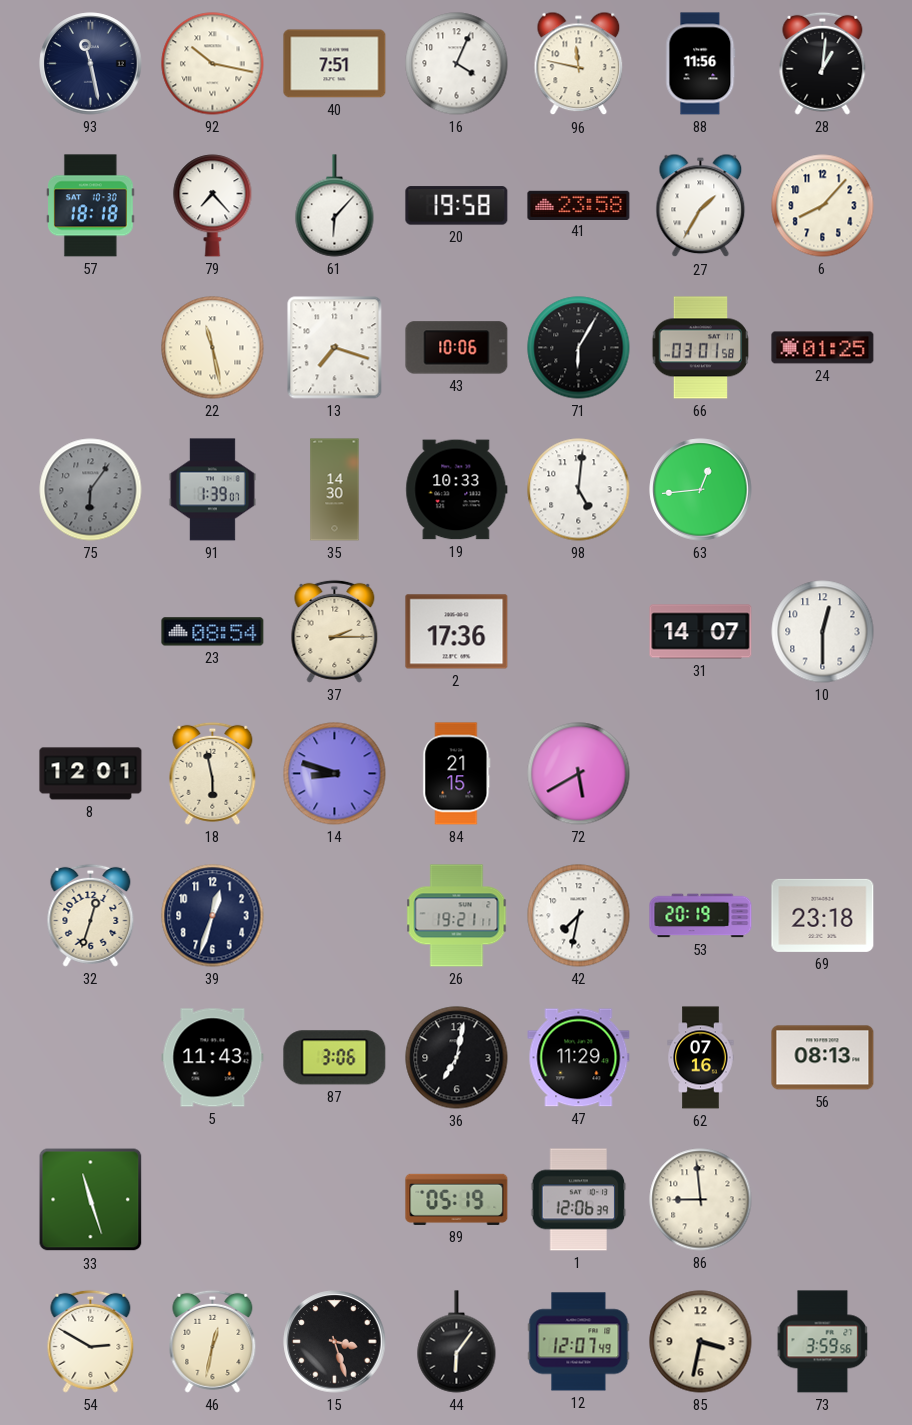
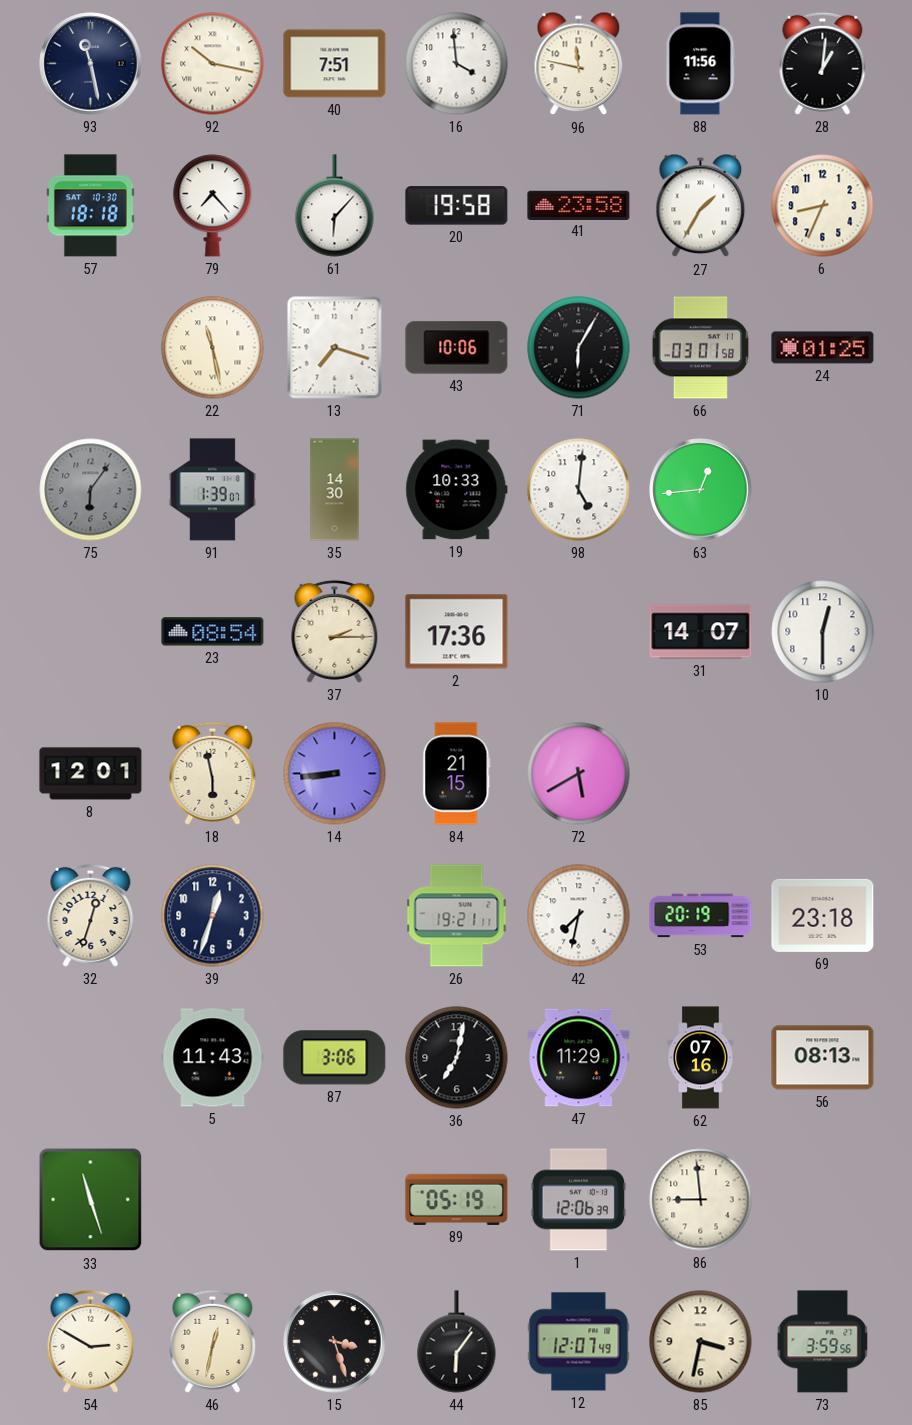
16: 4:04 -> 3:59 (457, 64)
6: 8:07 -> 8:34 (823, 206)
14: 8:48 -> 8:44 (335, 774)
